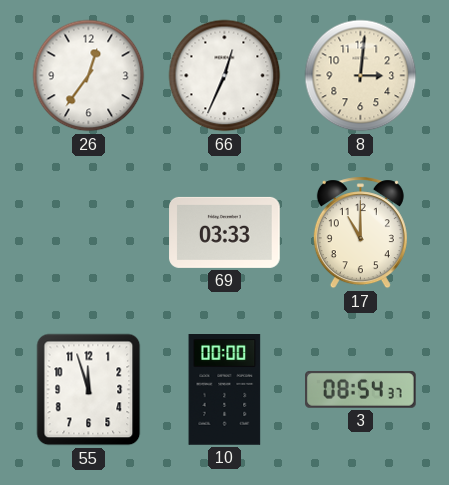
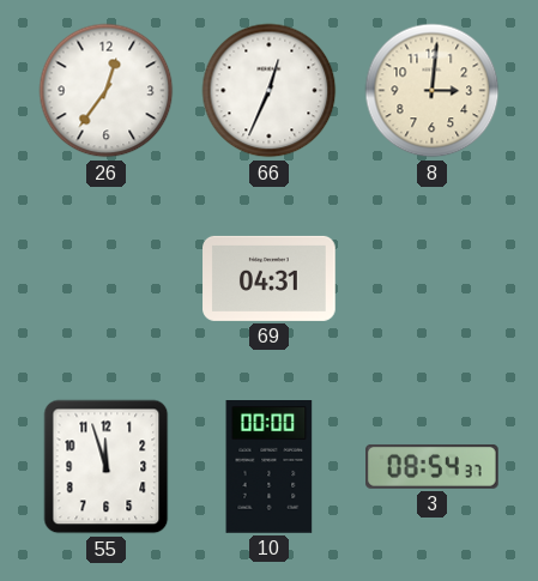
69: 03:33 -> 04:31 (270, 278)
17: 11:00 -> none (360, 233)
